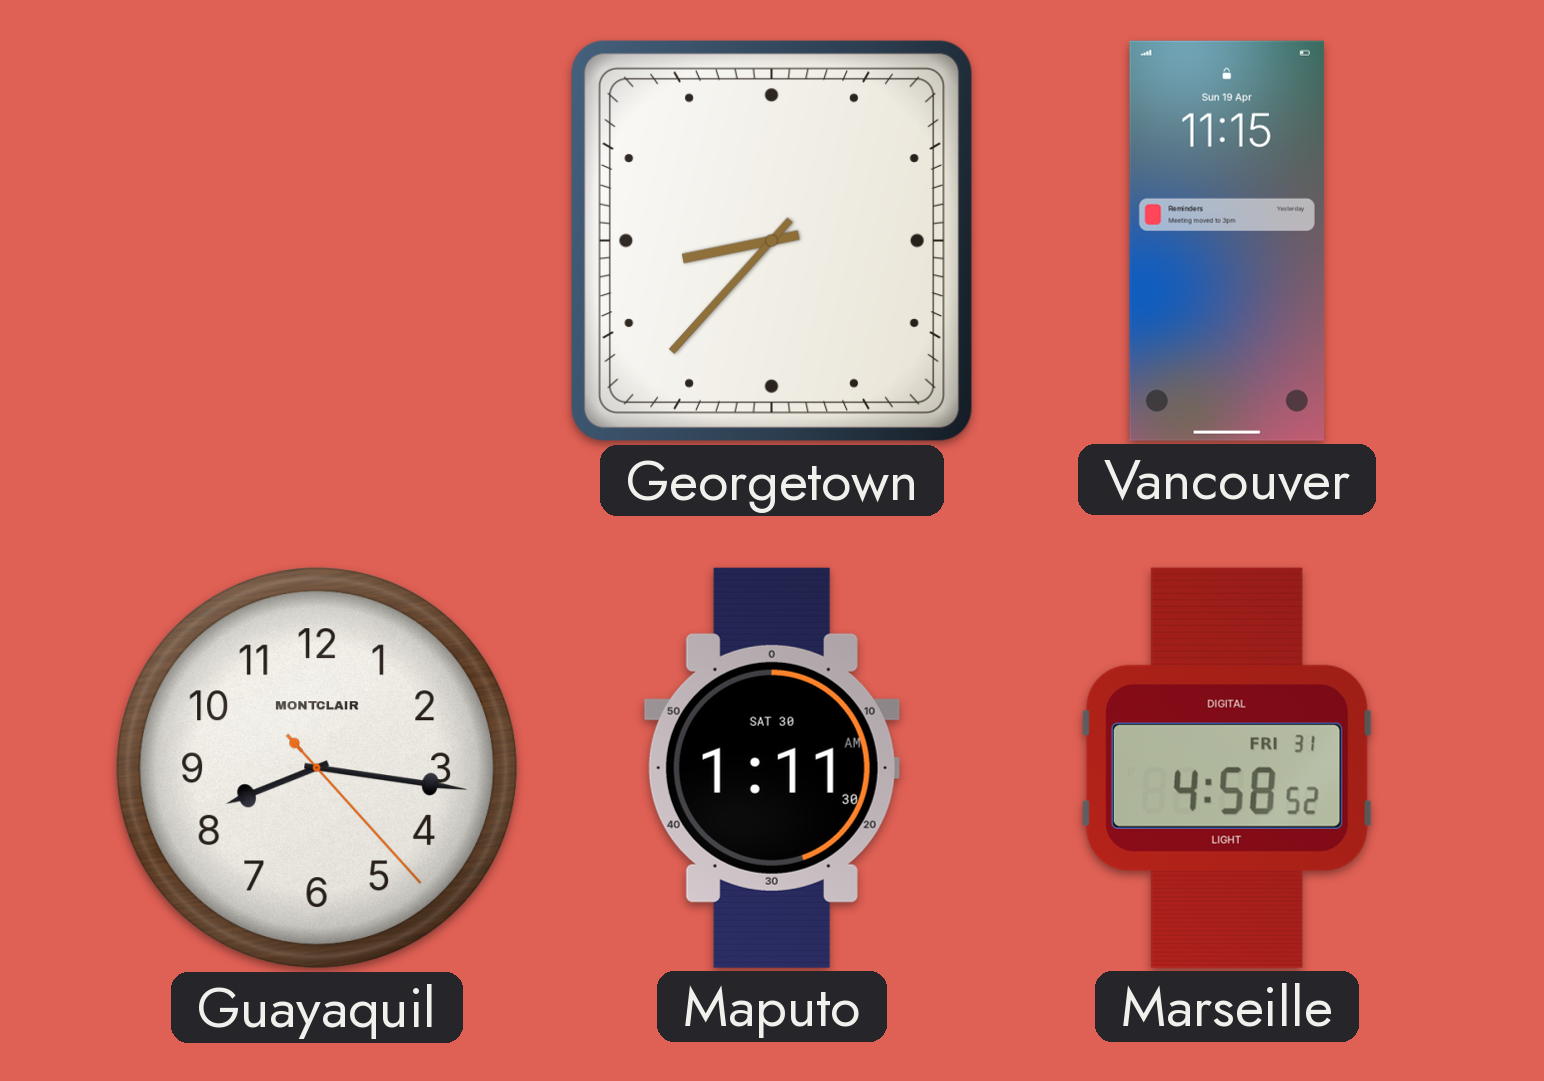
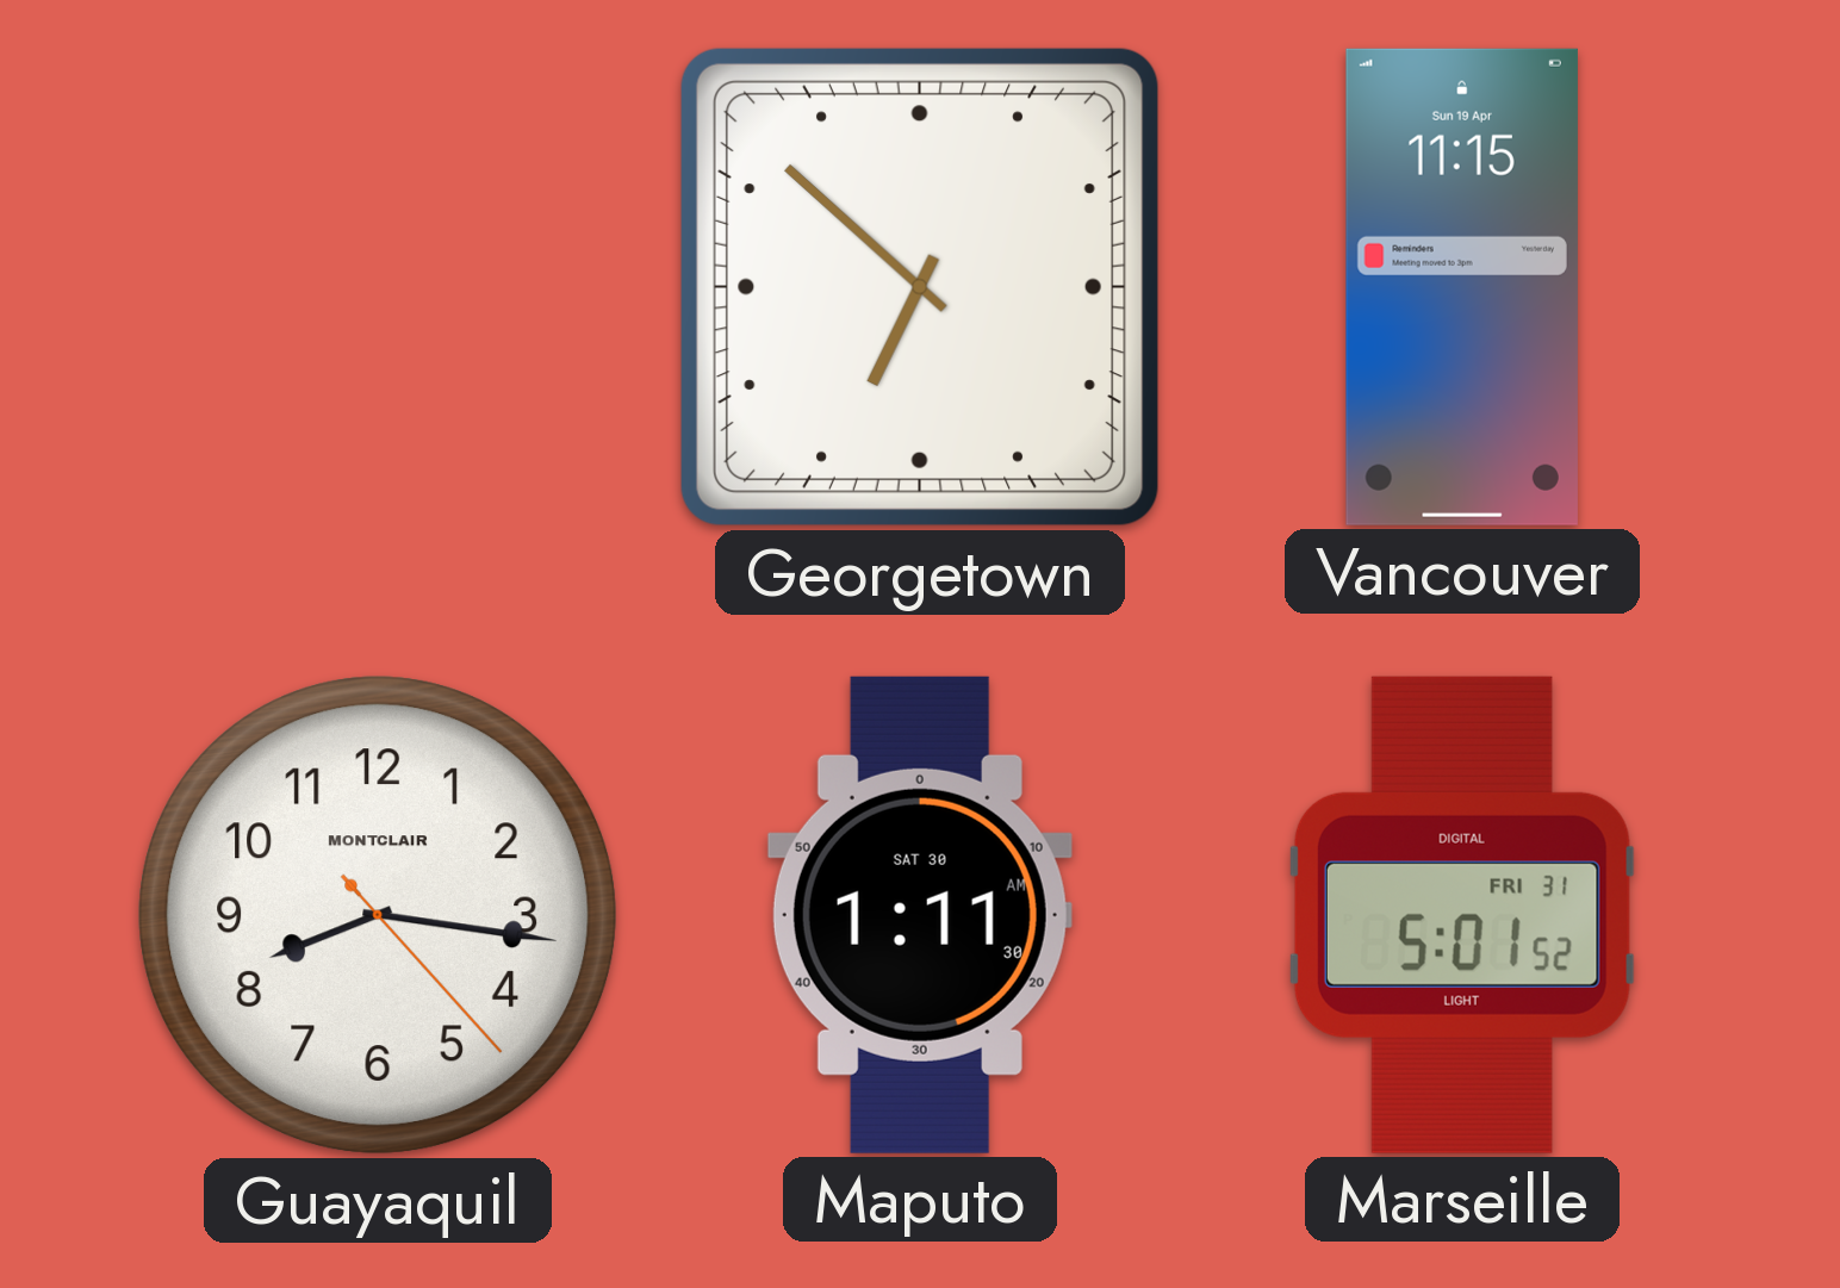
Georgetown: 8:37 -> 6:52 (920, 287)
Marseille: 4:58 -> 5:01 (1462, 915)
